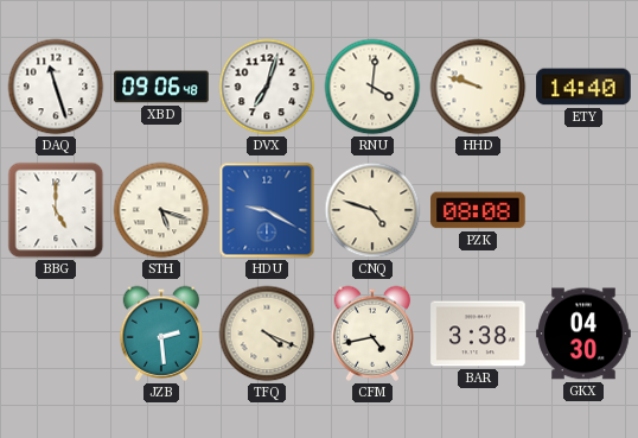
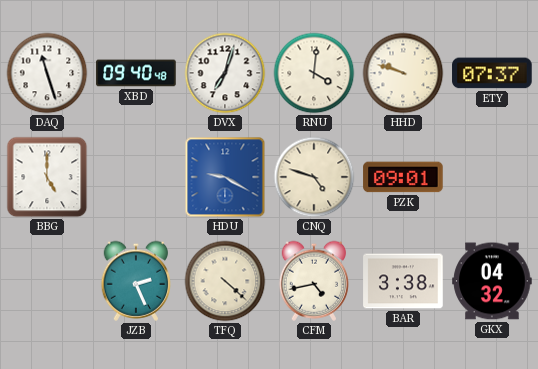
XBD: 09:06 -> 09:40 (136, 73)
ETY: 14:40 -> 07:37 (492, 73)
STH: 5:18 -> none (161, 210)
PZK: 08:08 -> 09:01 (403, 177)
JZB: 2:29 -> 2:26 (135, 281)
TFQ: 4:19 -> 4:22 (225, 281)
GKX: 04:30 -> 04:32 (492, 281)
